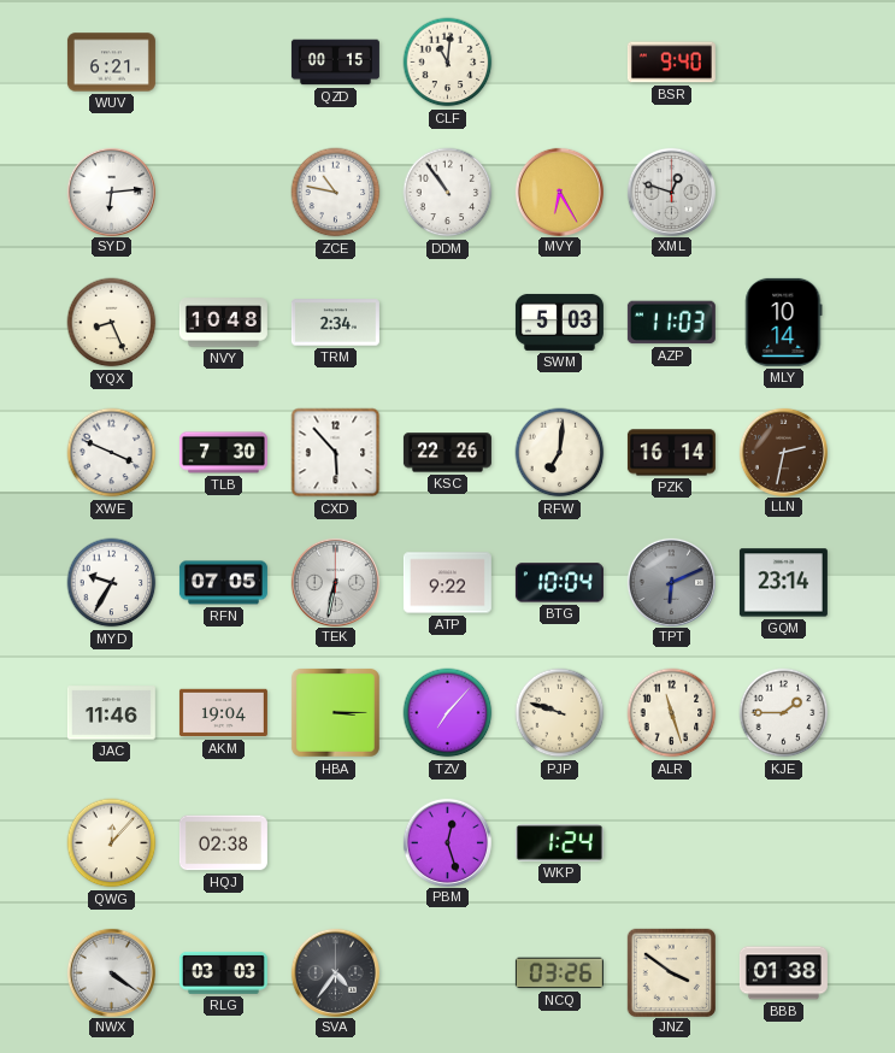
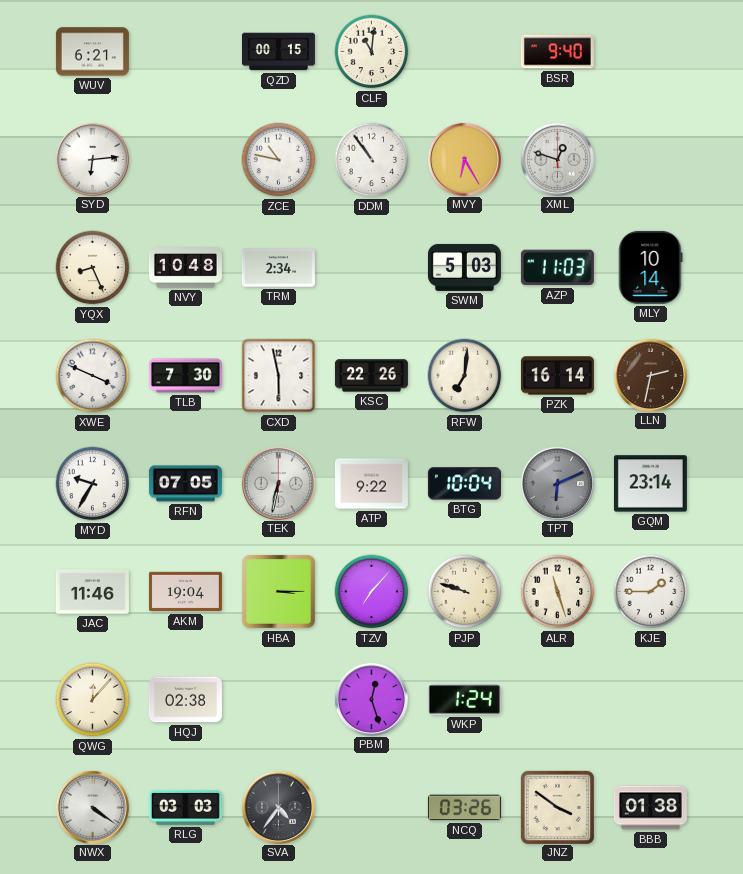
CXD: 5:53 -> 5:58 (279, 376)
